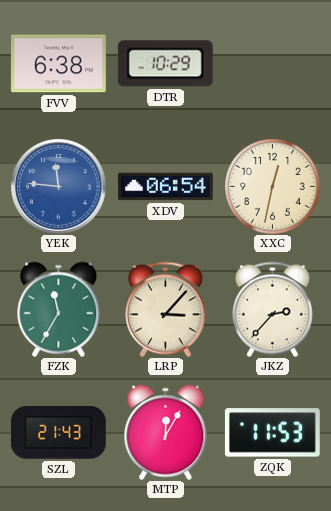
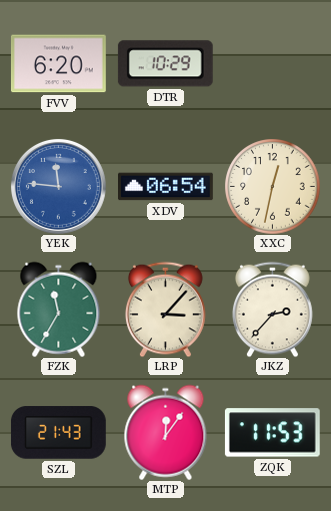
FVV: 6:38 -> 6:20 (59, 64)
MTP: 12:05 -> 12:06 (166, 432)
